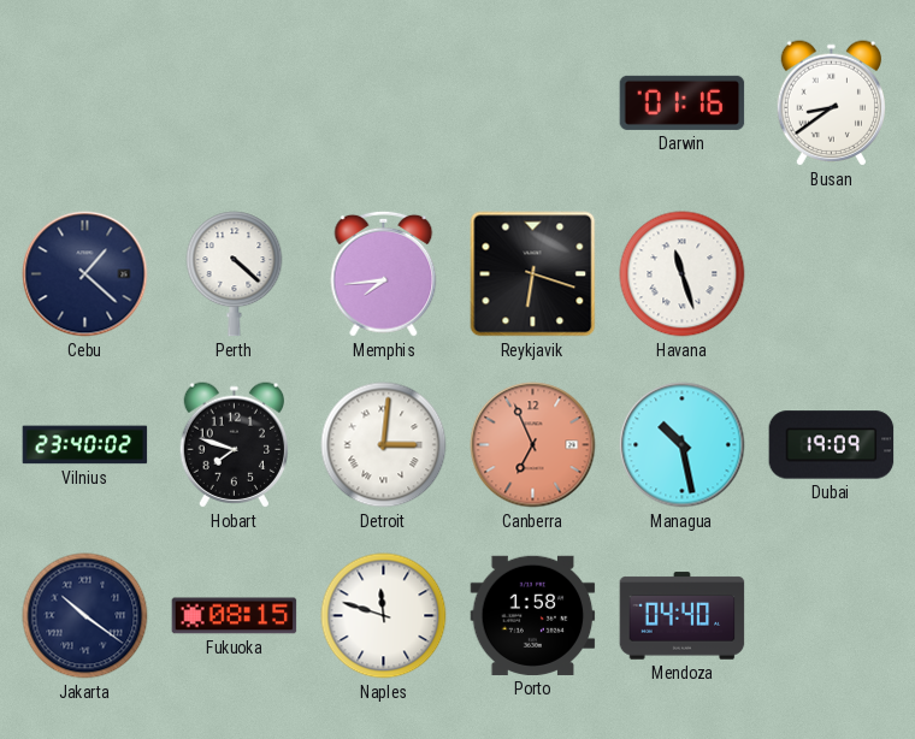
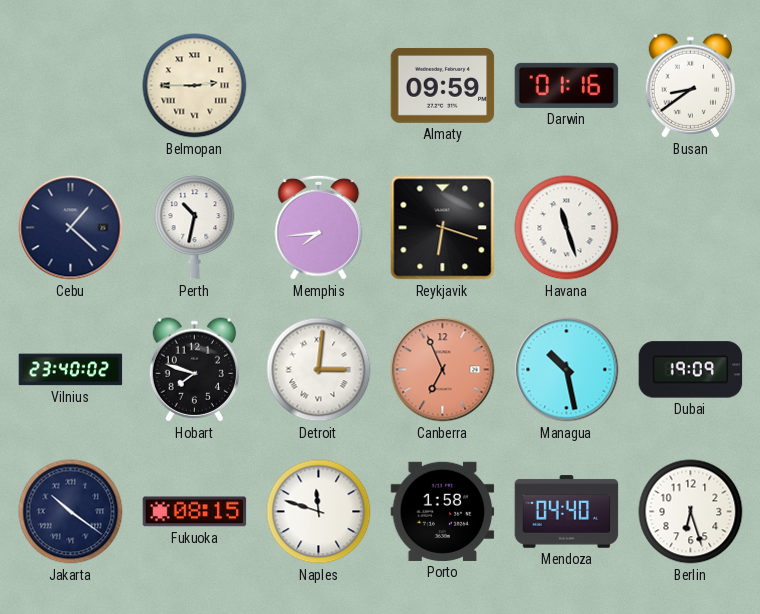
Belmopan: none -> 2:45 (195, 86)
Almaty: none -> 09:59 (443, 86)
Perth: 4:22 -> 10:32 (195, 228)
Berlin: none -> 6:27 (691, 512)
